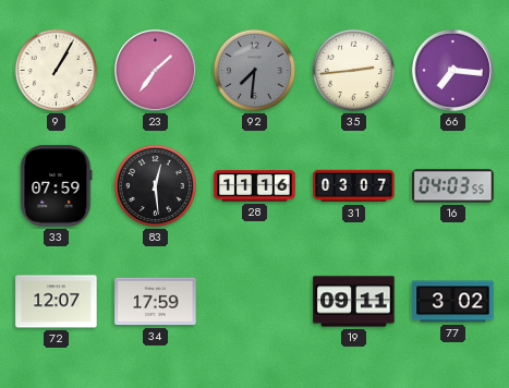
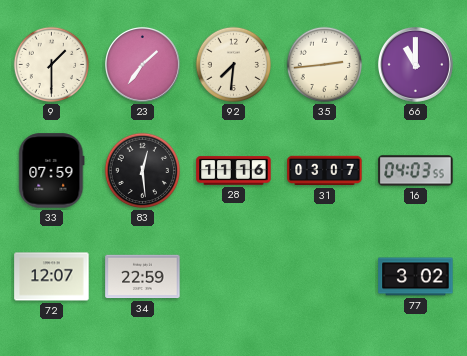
9: 1:05 -> 1:30 (52, 65)
92 dial: grey -> cream (234, 65)
66: 7:16 -> 11:00 (415, 64)
34: 17:59 -> 22:59 (143, 277)
19: 09:11 -> none (354, 302)
